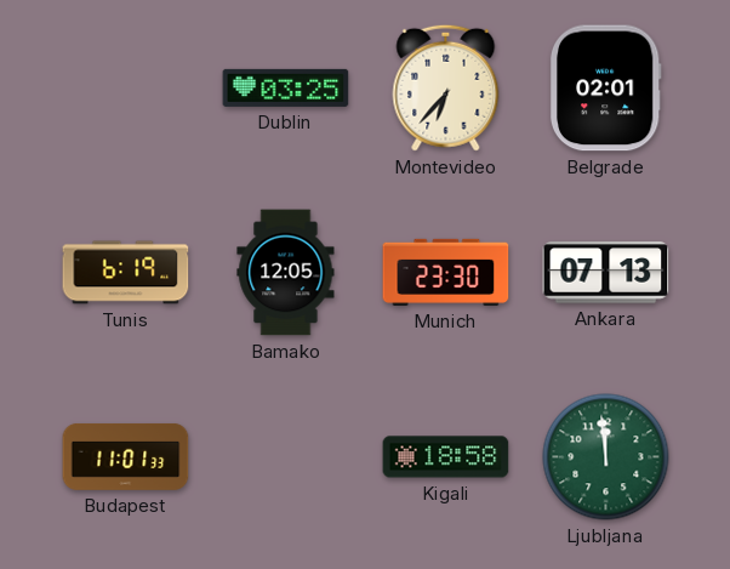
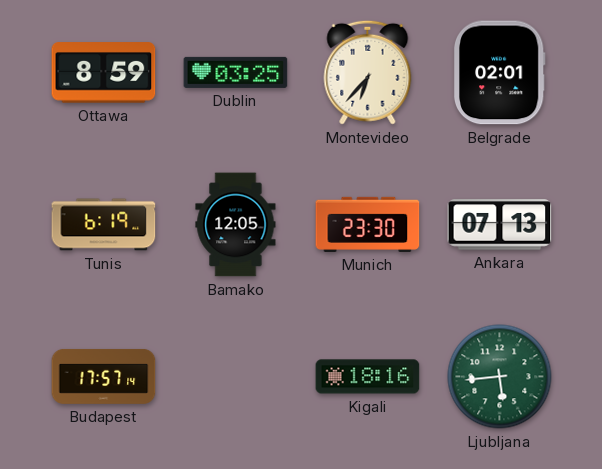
Ottawa: none -> 8:59 (104, 73)
Budapest: 11:01 -> 17:57 (104, 376)
Kigali: 18:58 -> 18:16 (368, 377)
Ljubljana: 11:59 -> 5:44 (500, 377)
